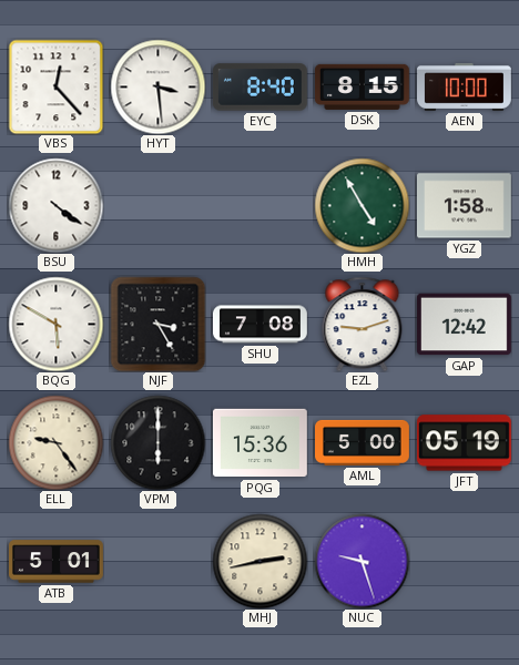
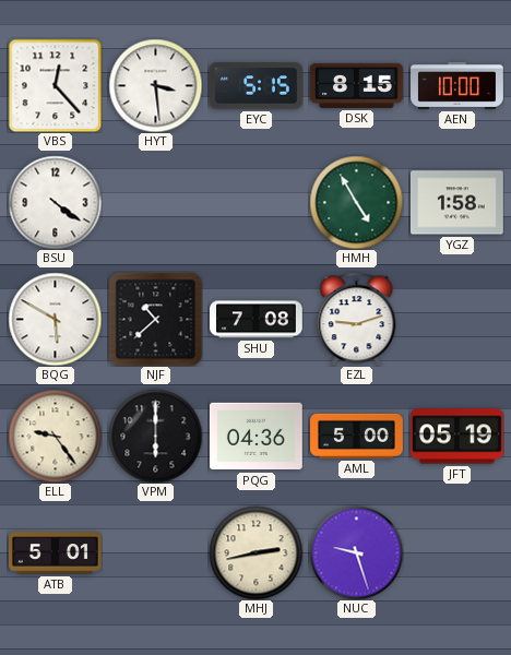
EYC: 8:40 -> 5:15 (255, 86)
NJF: 3:25 -> 10:38 (155, 319)
GAP: 12:42 -> none (464, 325)
PQG: 15:36 -> 04:36 (255, 437)
